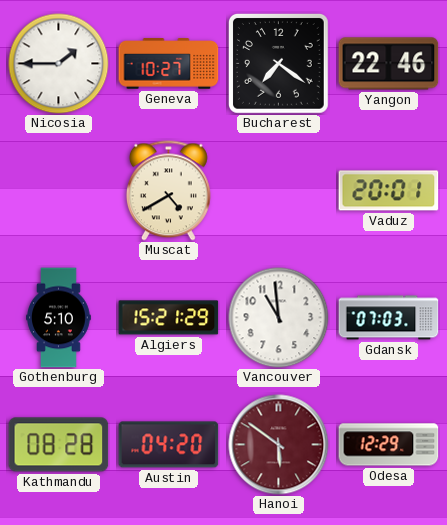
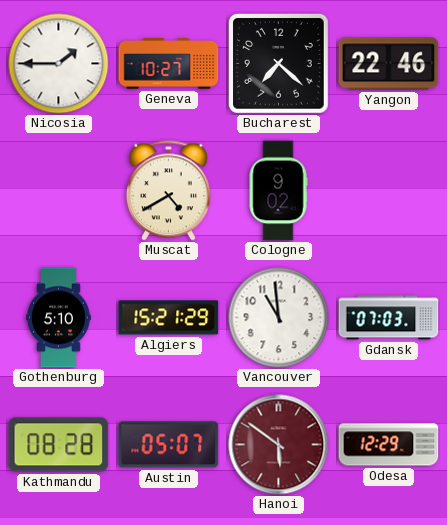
Bucharest: 7:21 -> 7:22 (278, 63)
Cologne: none -> 9:02 (278, 191)
Vaduz: 20:01 -> none (389, 191)
Austin: 04:20 -> 05:07 (169, 445)
